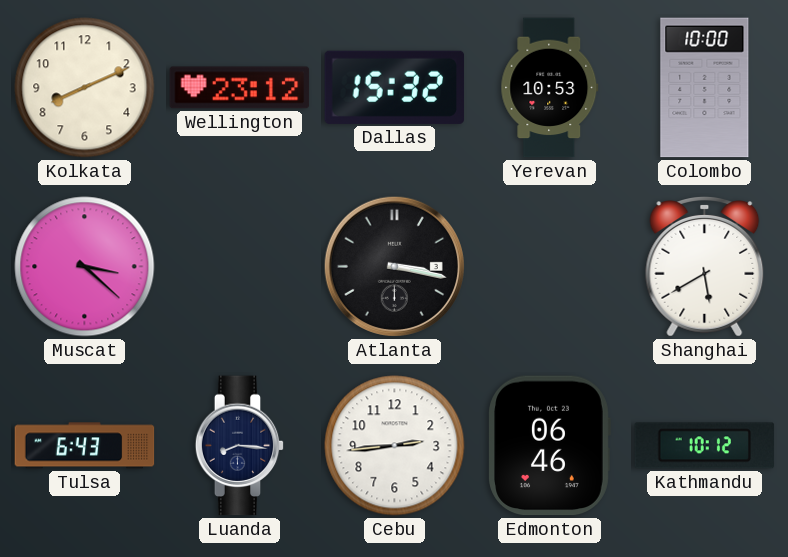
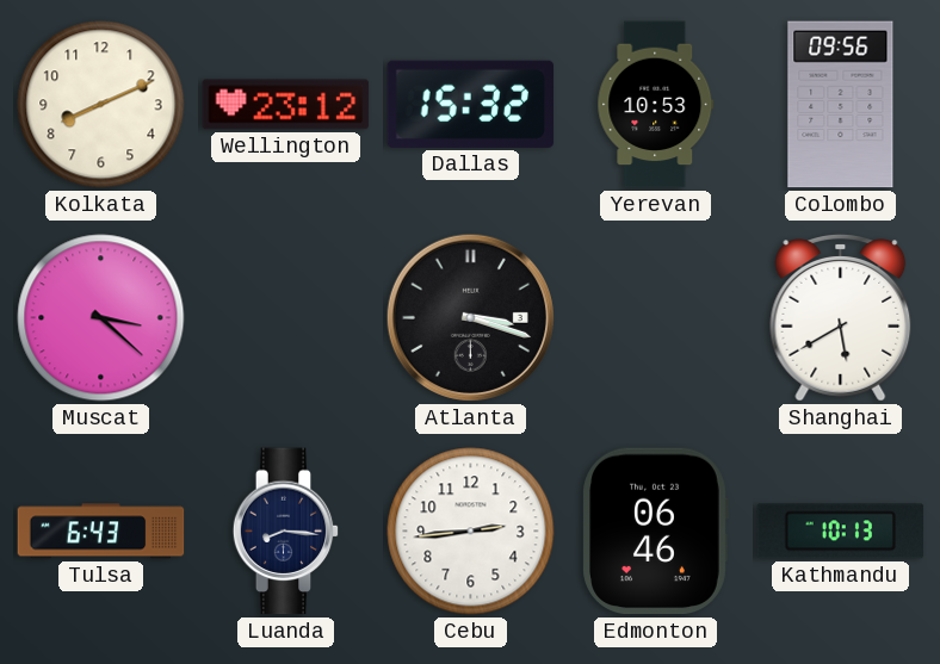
Colombo: 10:00 -> 09:56 (841, 105)
Atlanta: 3:17 -> 3:18 (470, 317)
Kathmandu: 10:12 -> 10:13 (841, 532)
